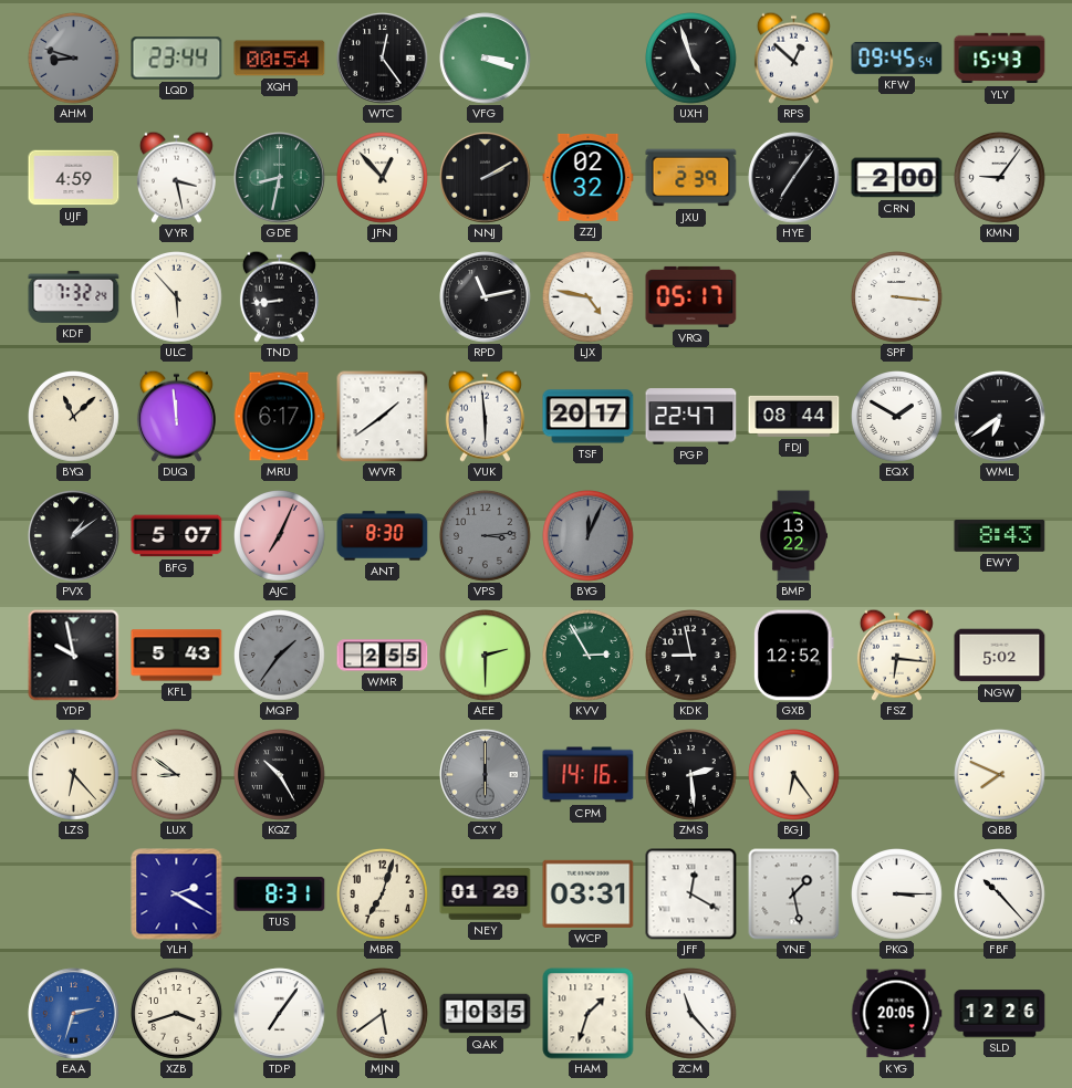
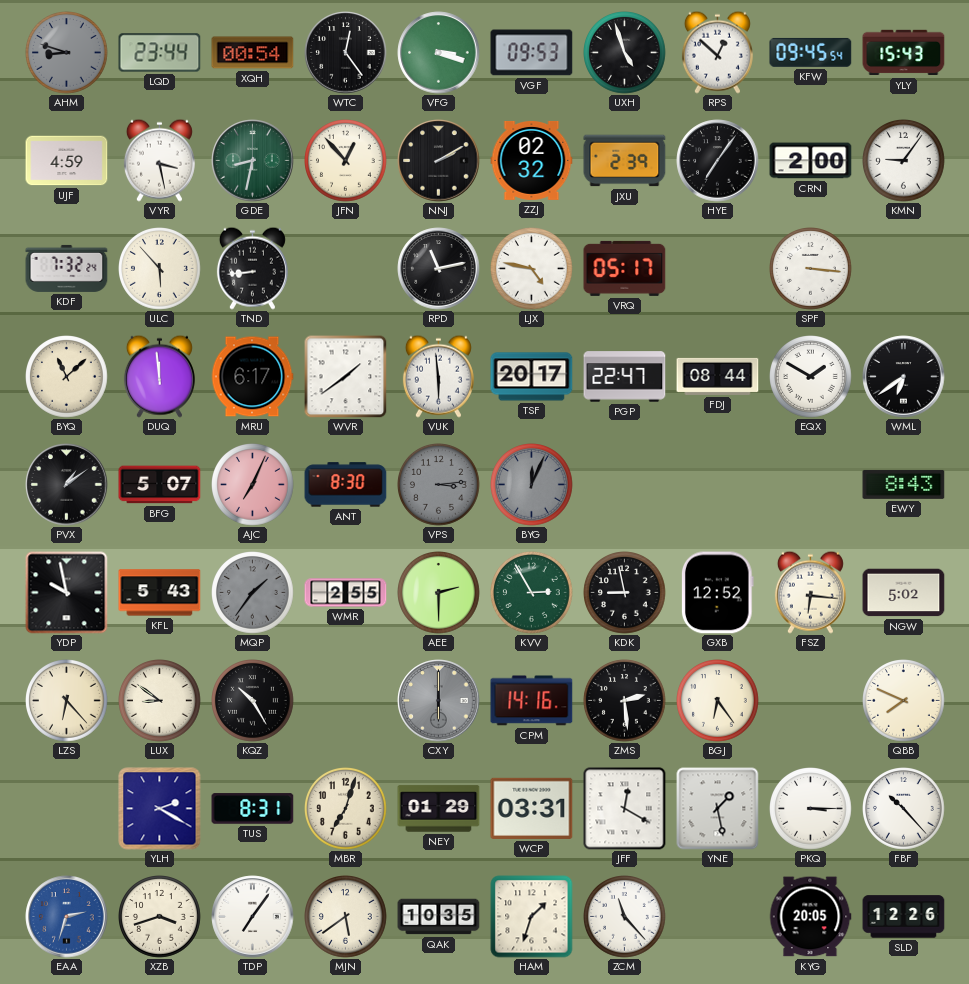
VGF: none -> 09:53 (532, 53)
BMP: 13:22 -> none (793, 536)
